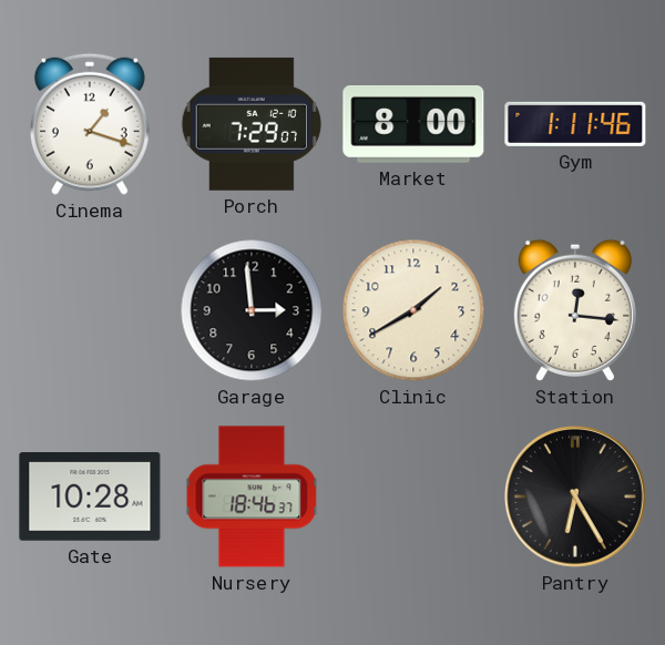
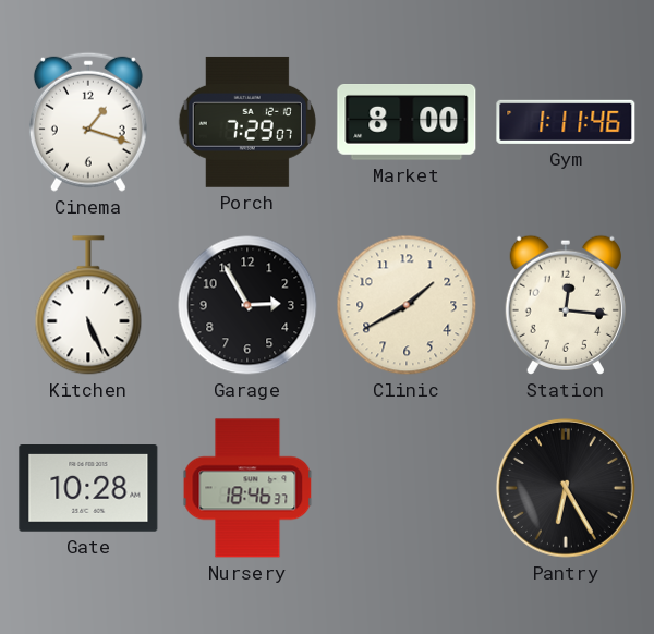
Kitchen: none -> 5:26 (88, 306)
Garage: 2:59 -> 2:55 (247, 305)
